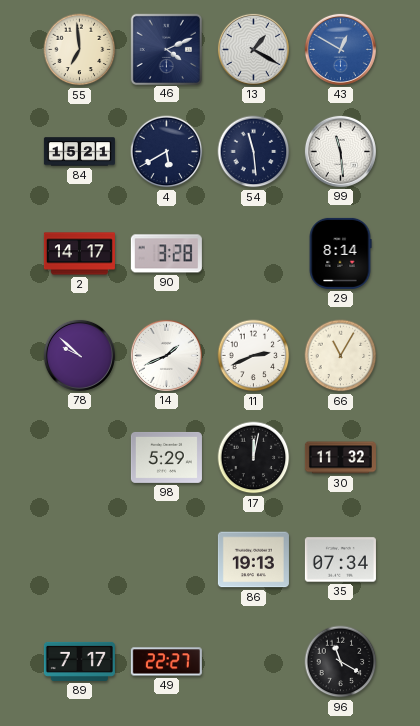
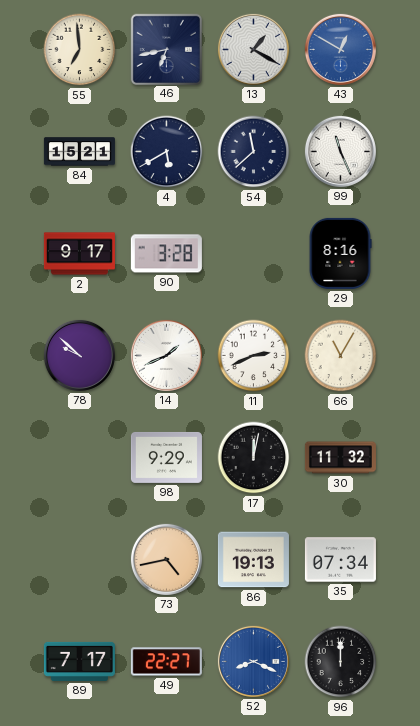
46: 4:11 -> 6:43 (166, 49)
54: 11:29 -> 11:38 (254, 152)
99: 11:29 -> 11:26 (340, 151)
2: 14:17 -> 9:17 (79, 254)
29: 8:14 -> 8:16 (340, 253)
98: 5:29 -> 9:29 (166, 457)
73: none -> 4:43 (166, 559)
52: none -> 8:19 (253, 661)
96: 11:20 -> 12:00 (341, 662)
